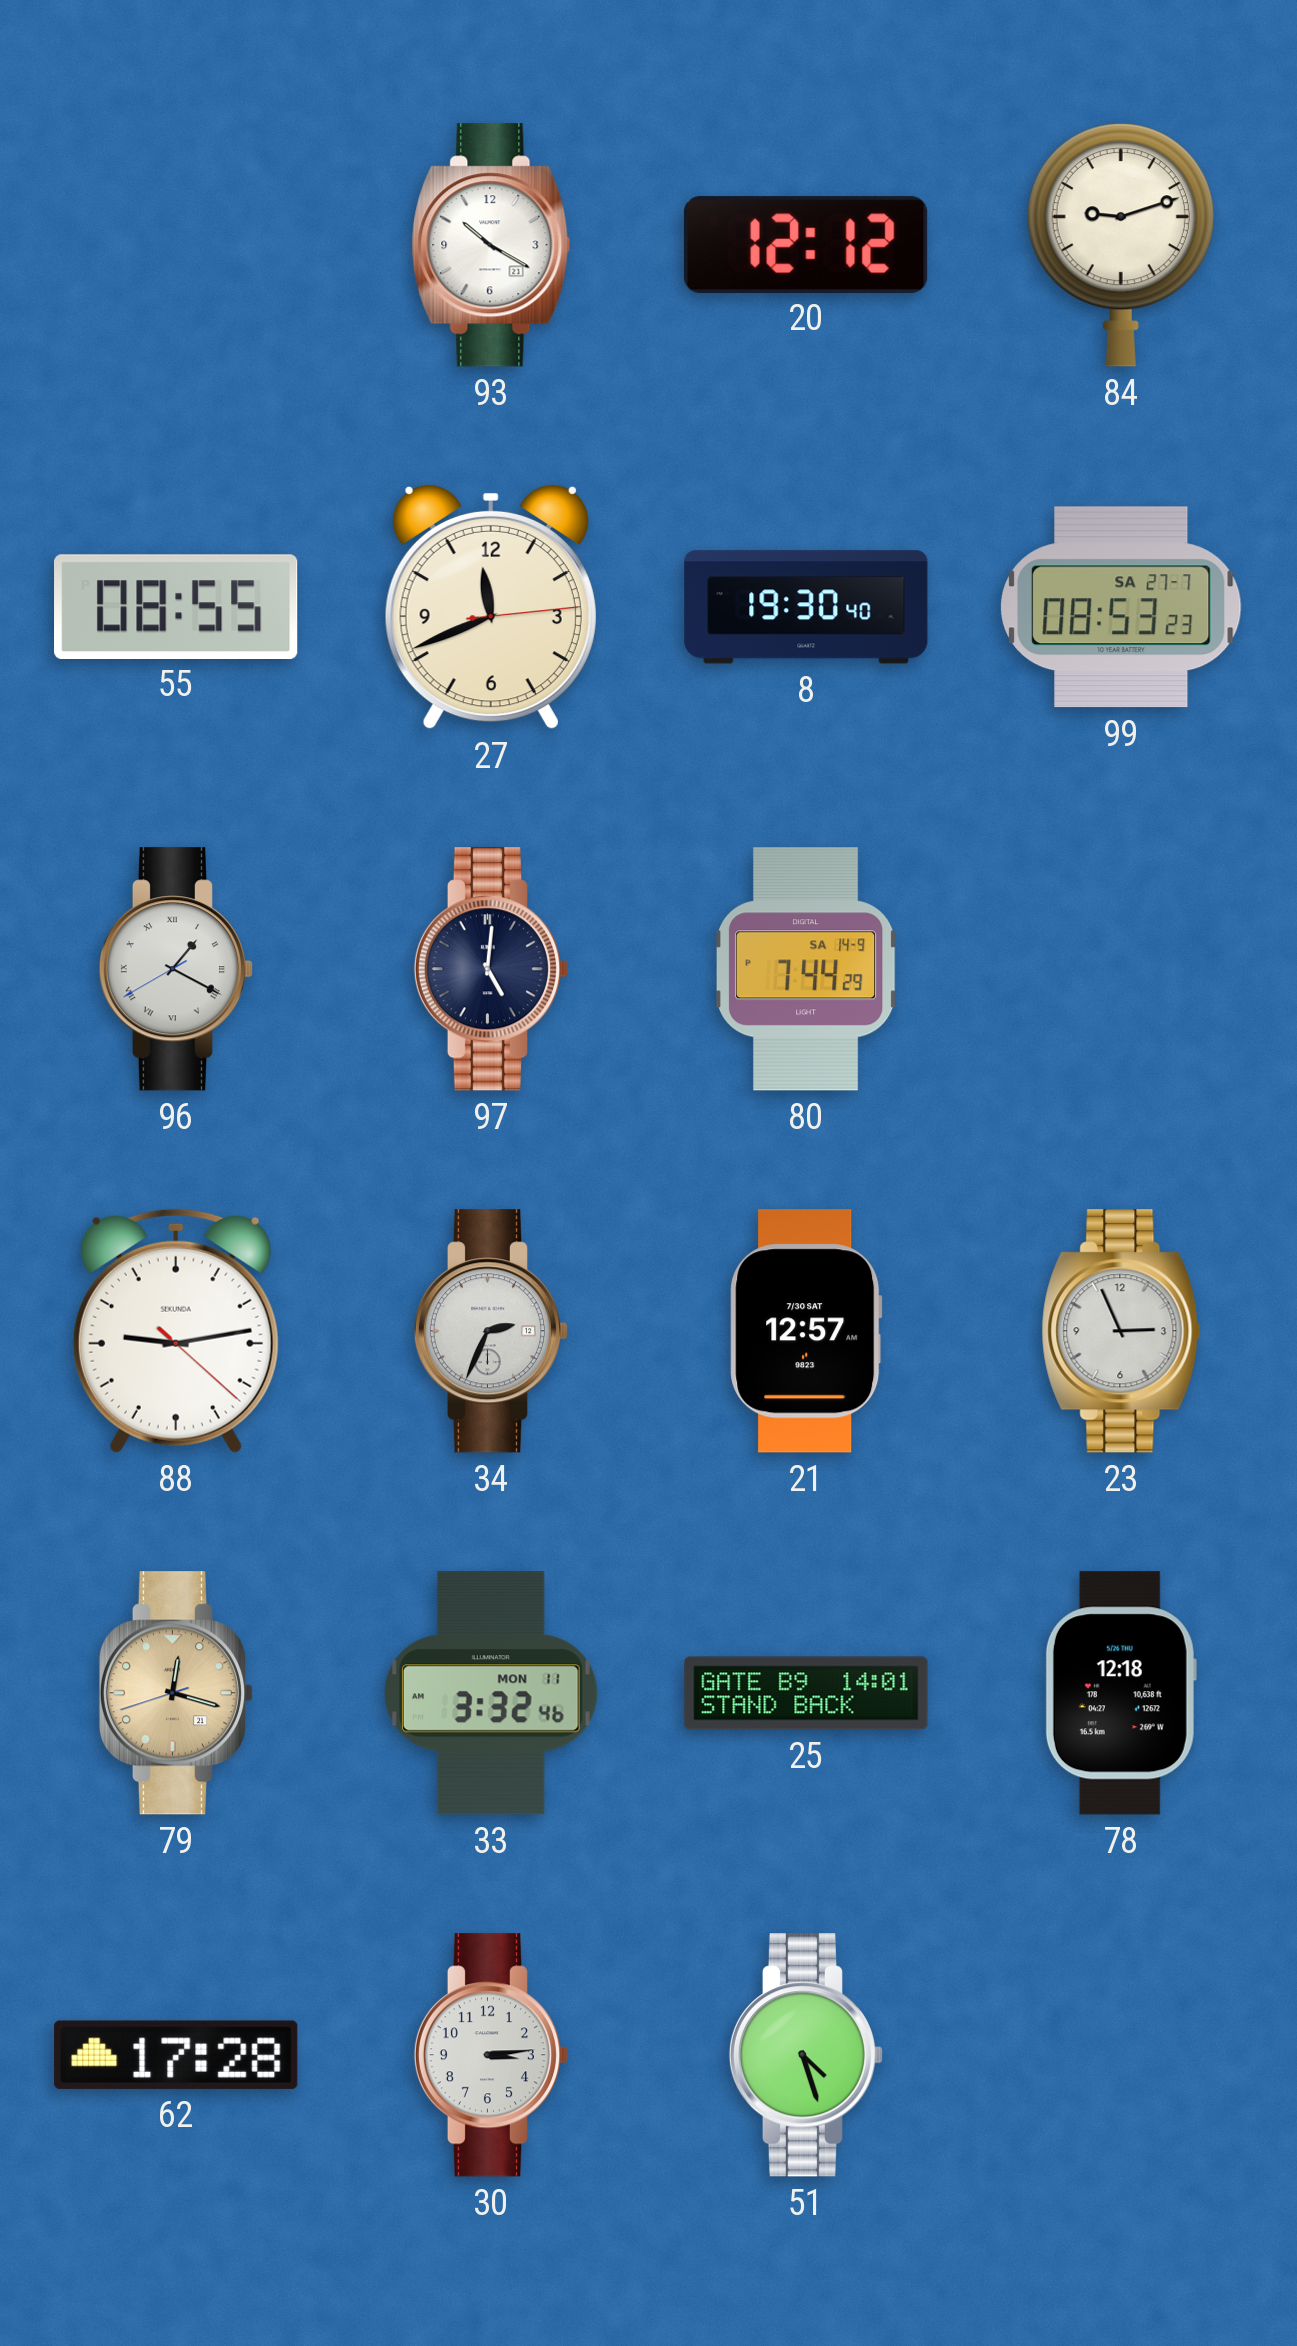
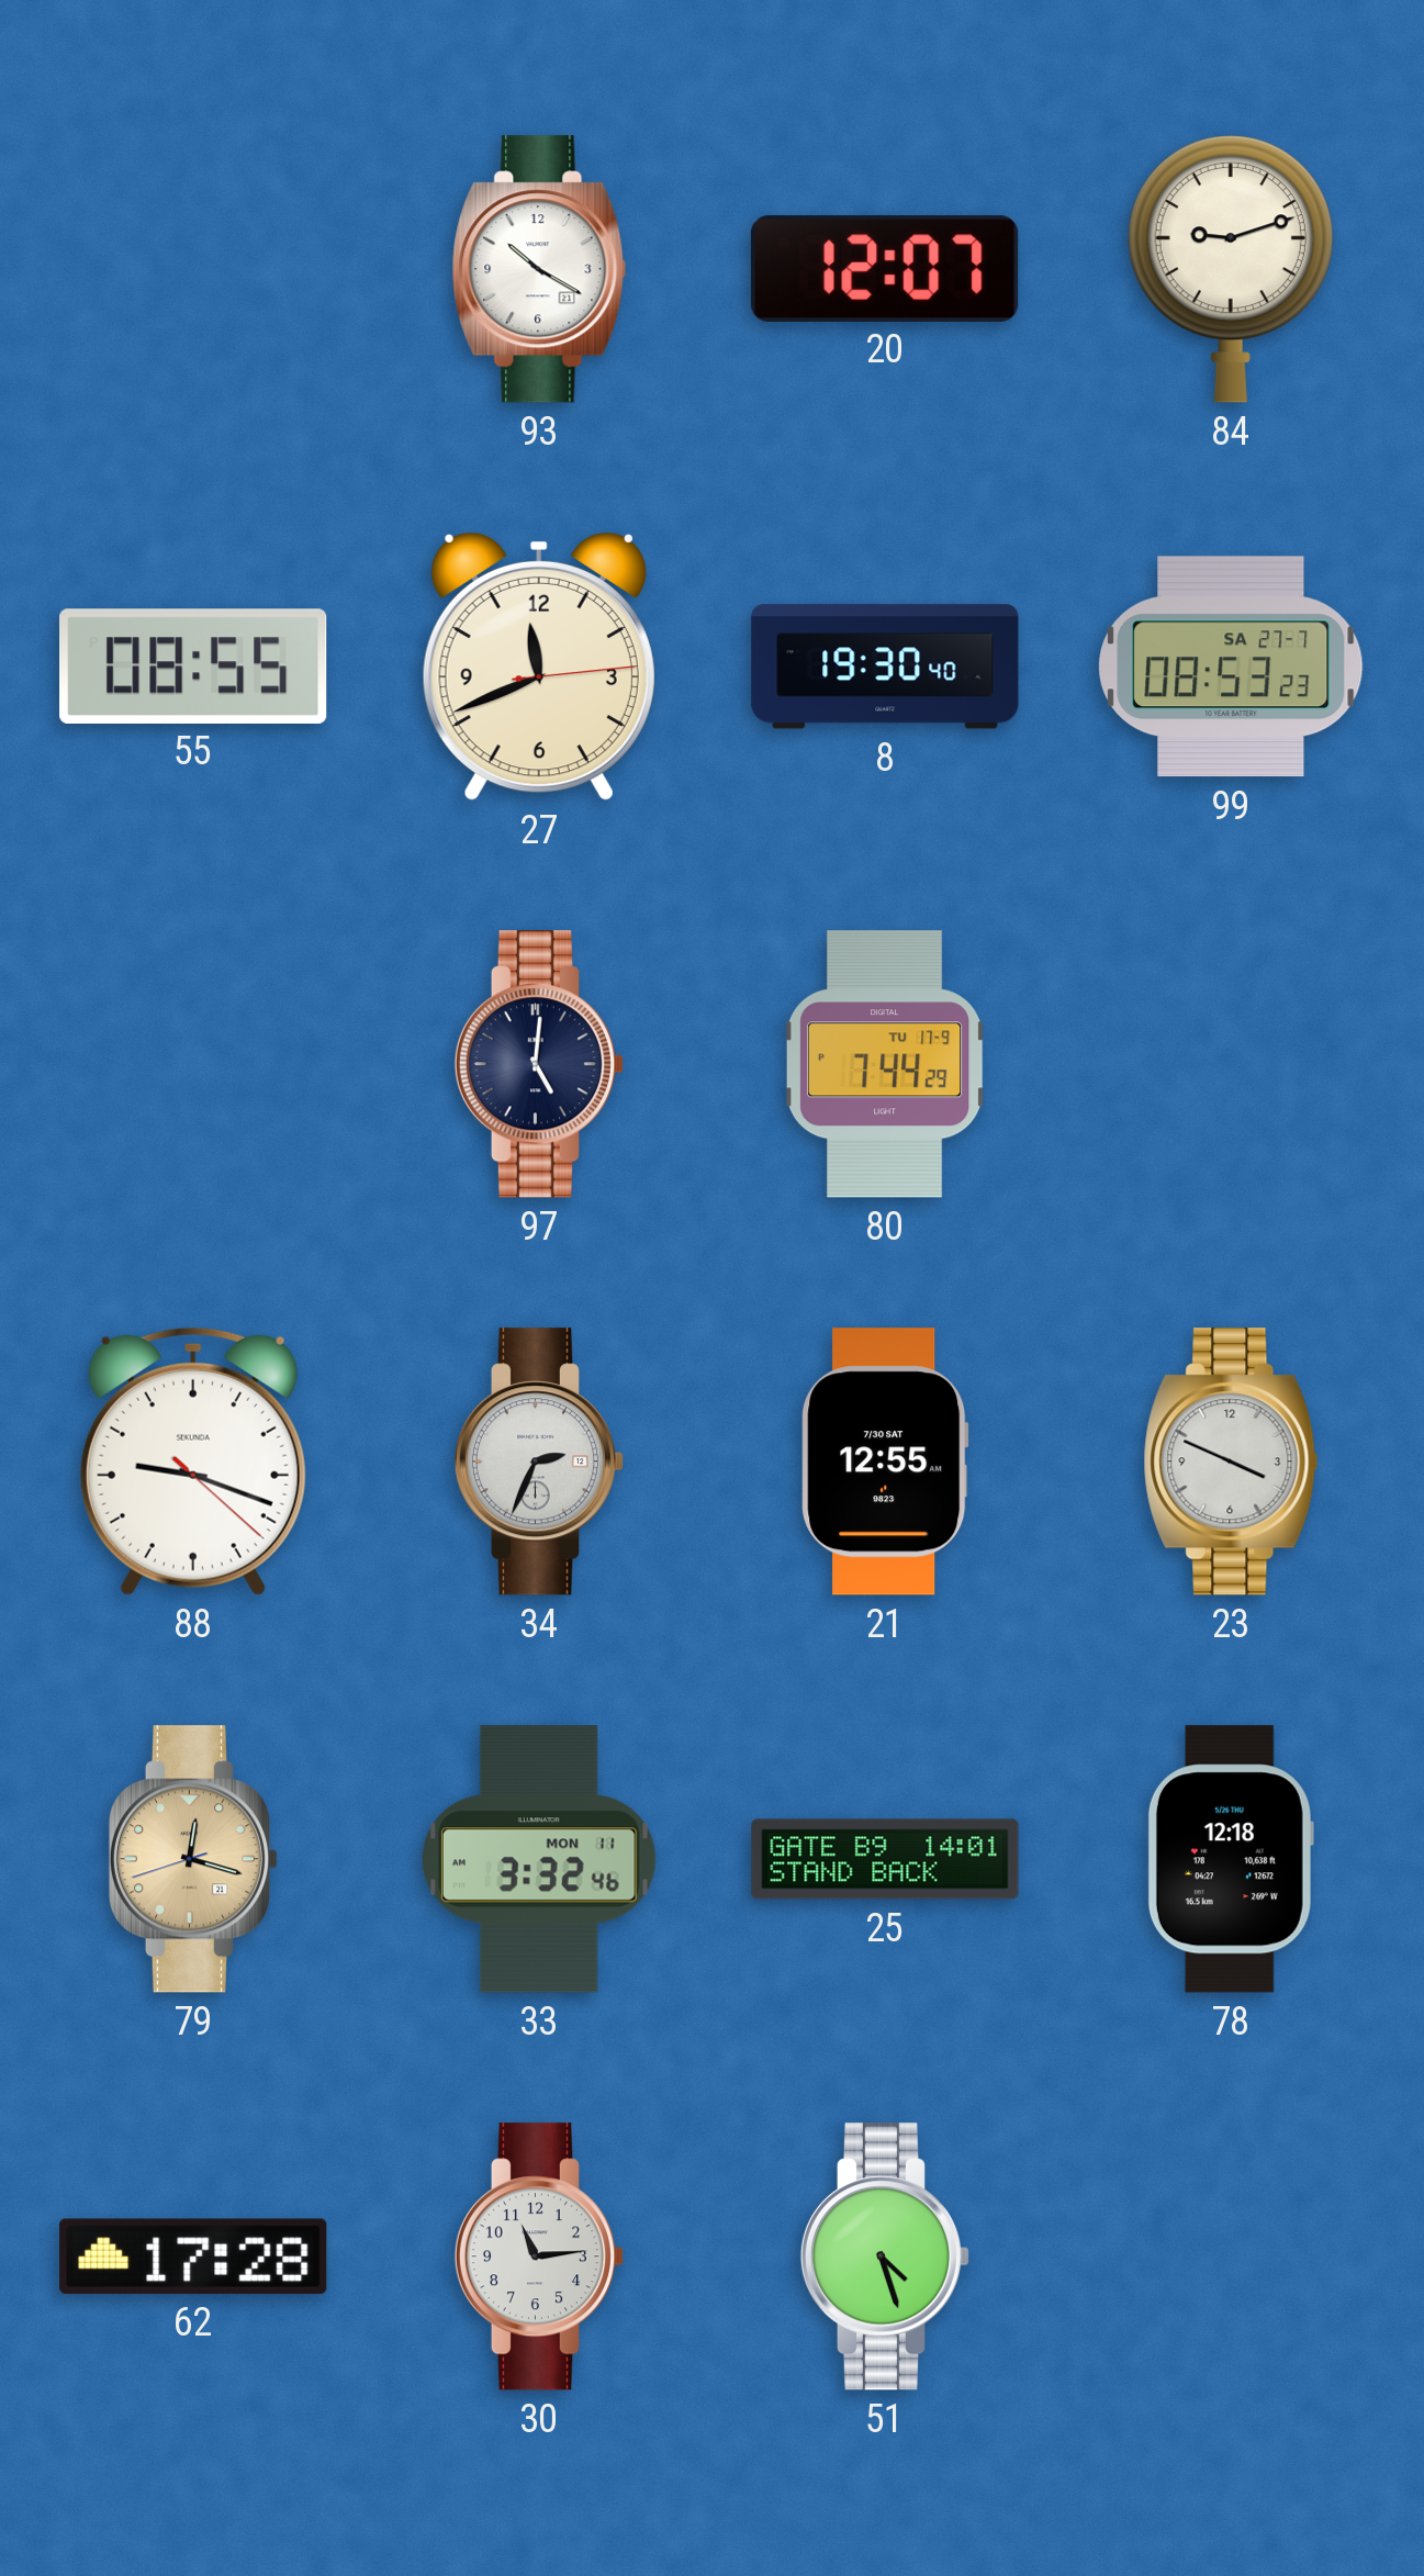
20: 12:12 -> 12:07 (885, 268)
96: 1:19 -> none (175, 969)
80 date: SA 14-9 -> TU 17-9 (885, 1064)
88: 9:13 -> 9:18 (193, 1461)
21: 12:57 -> 12:55 (885, 1461)
23: 2:56 -> 3:49 (1231, 1461)
30: 3:14 -> 11:14 (538, 2256)
